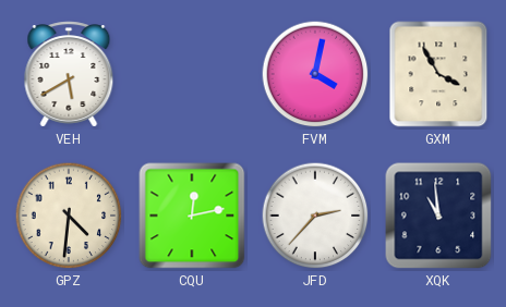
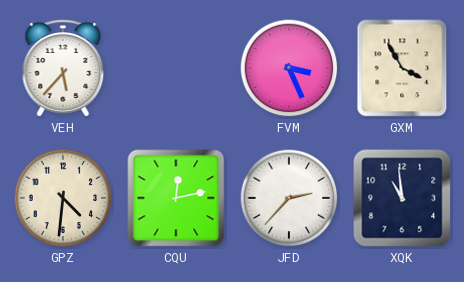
VEH: 5:40 -> 5:37 (63, 68)
FVM: 4:02 -> 3:26 (289, 68)
